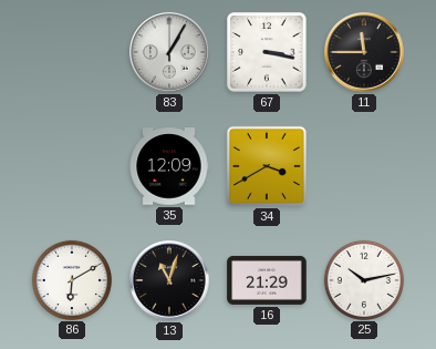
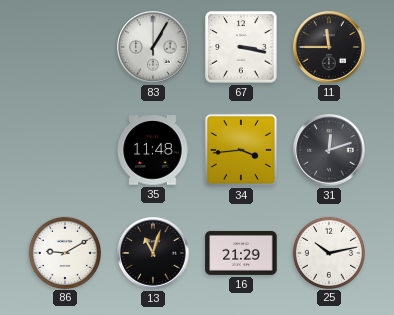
35: 12:09 -> 11:48 (153, 150)
34: 3:40 -> 3:44 (241, 150)
31: none -> 12:12 (329, 150)
86: 6:10 -> 9:10 (64, 252)
